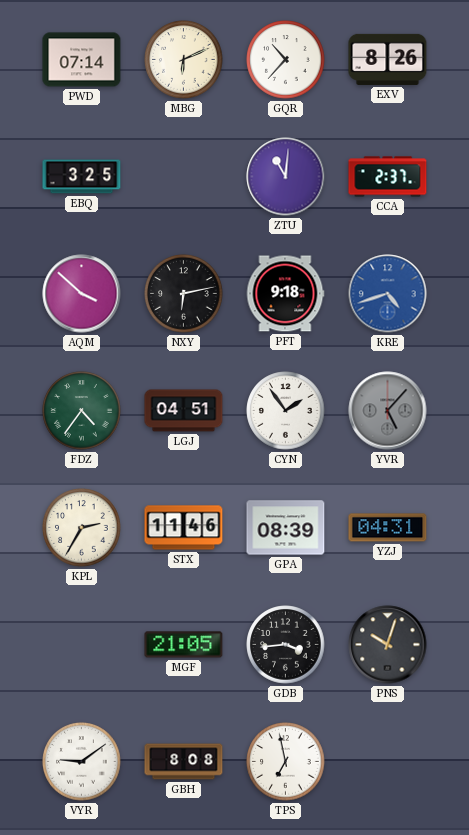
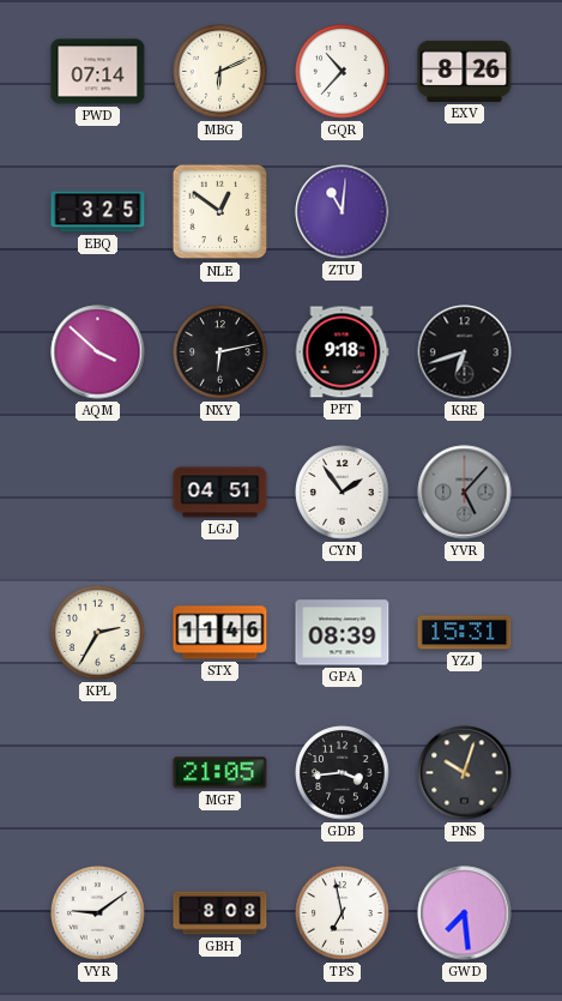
NLE: none -> 12:51 (220, 212)
CCA: 2:37 -> none (388, 177)
KRE: 4:42 -> 6:42 (465, 352)
KRE dial: blue -> black (465, 352)
FDZ: 4:36 -> none (82, 411)
YZJ: 04:31 -> 15:31 (465, 633)
GWD: none -> 7:29 (465, 913)
